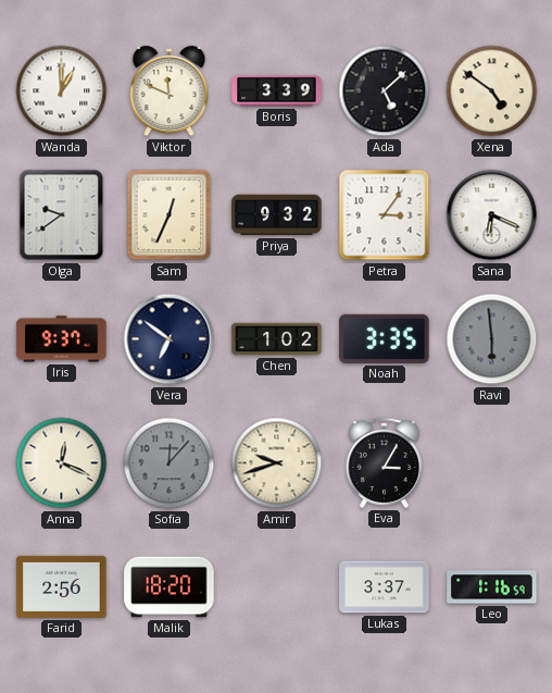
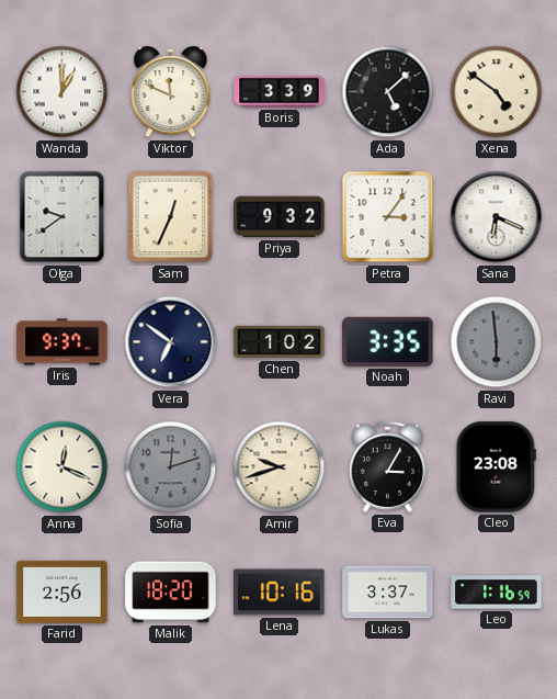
Sofia: 12:07 -> 12:12 (171, 467)
Cleo: none -> 23:08 (496, 467)
Lena: none -> 10:16 (280, 593)
